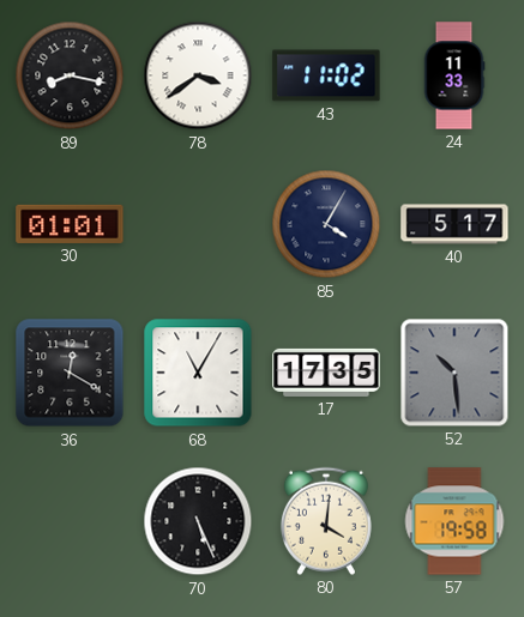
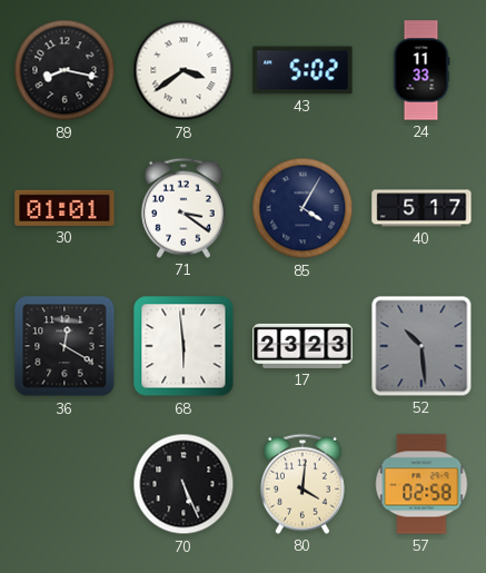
43: 11:02 -> 5:02 (302, 70)
71: none -> 3:21 (184, 208)
68: 11:05 -> 5:59 (184, 346)
17: 17:35 -> 23:23 (302, 346)
57: 19:58 -> 02:58 (421, 484)
